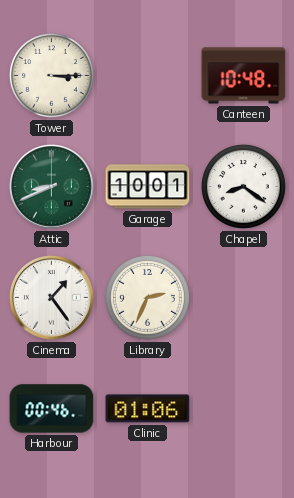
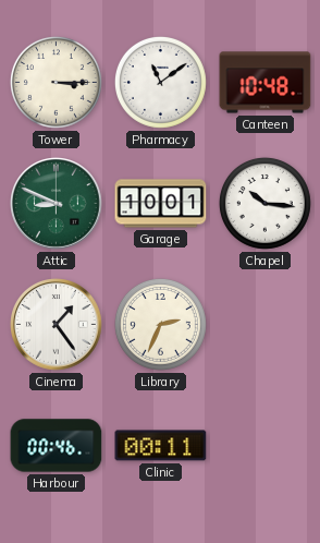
Pharmacy: none -> 11:09 (160, 82)
Attic: 8:41 -> 8:49 (57, 204)
Chapel: 8:21 -> 10:16 (264, 203)
Clinic: 01:06 -> 00:11 (161, 446)
